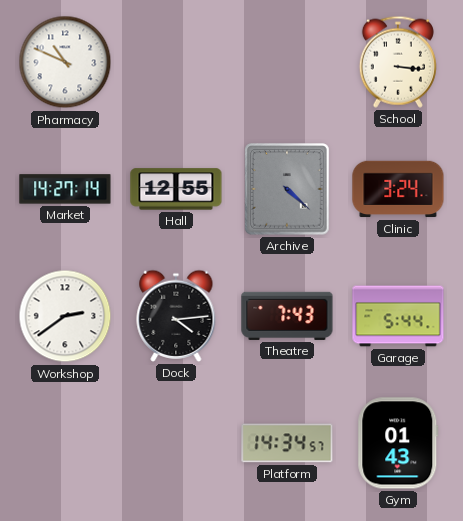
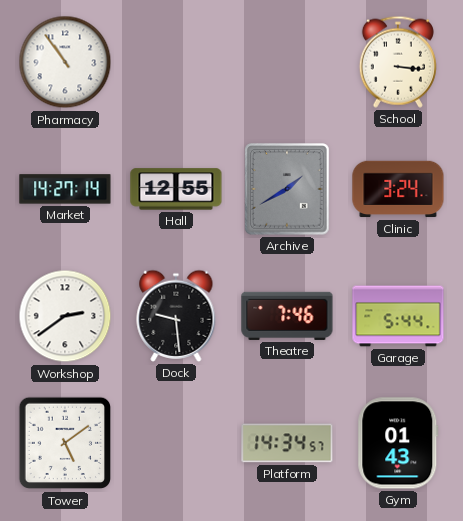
Pharmacy: 10:49 -> 10:54 (65, 62)
Archive: 4:22 -> 1:40 (287, 189)
Dock: 4:14 -> 9:29 (176, 316)
Theatre: 7:43 -> 7:46 (287, 316)
Tower: none -> 5:09 (65, 443)
